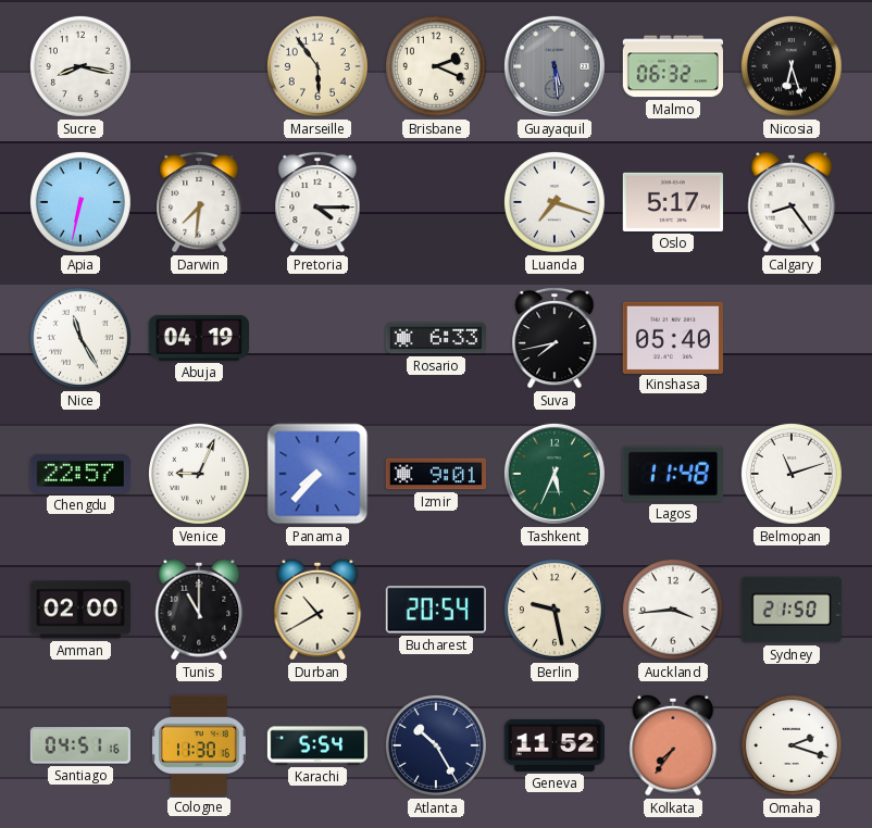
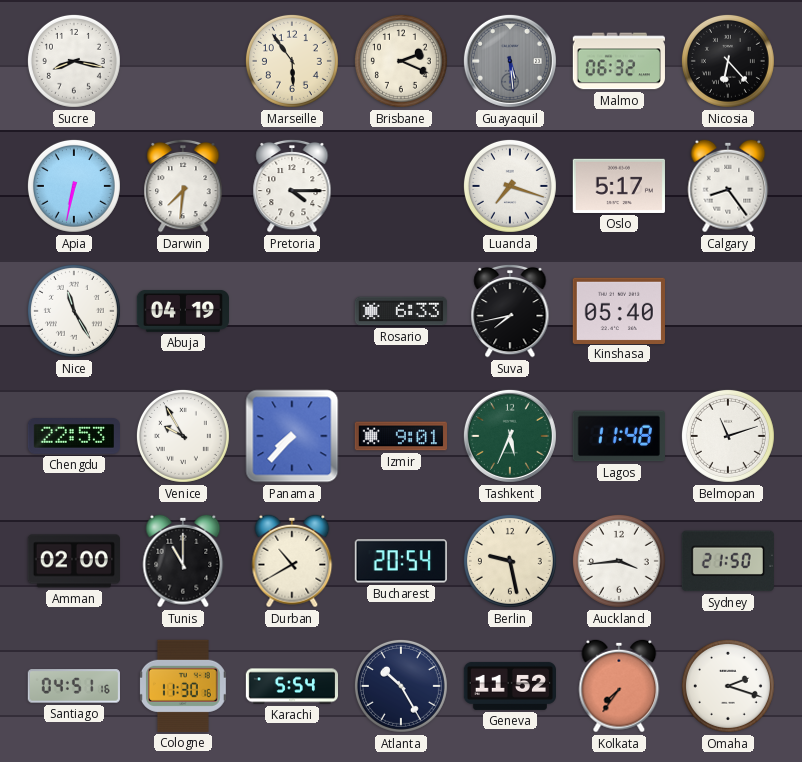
Nicosia: 6:27 -> 6:23 (728, 61)
Chengdu: 22:57 -> 22:53 (73, 437)
Venice: 9:04 -> 9:55 (183, 436)
